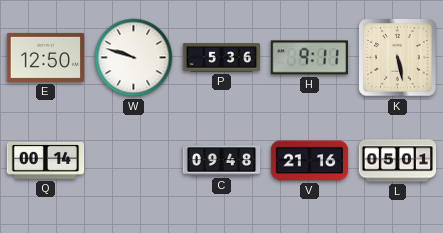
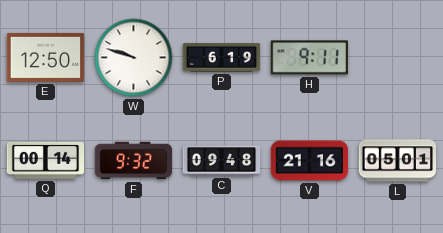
P: 5:36 -> 6:19 (222, 58)
K: 5:28 -> none (398, 58)
F: none -> 9:32 (134, 161)
